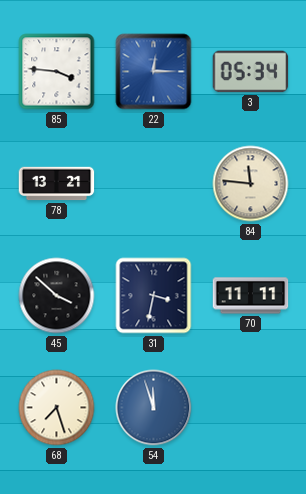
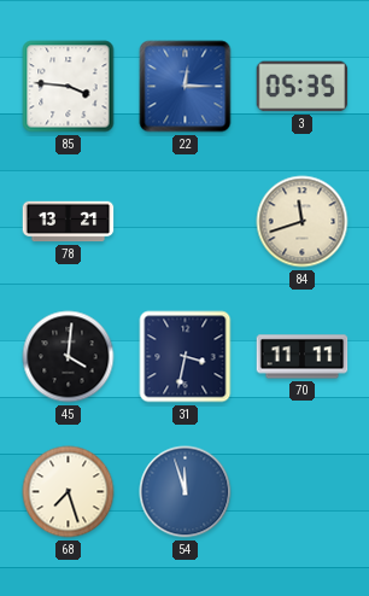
3: 05:34 -> 05:35 (303, 87)
84: 11:46 -> 11:42 (303, 222)
45: 3:52 -> 4:01 (69, 357)
